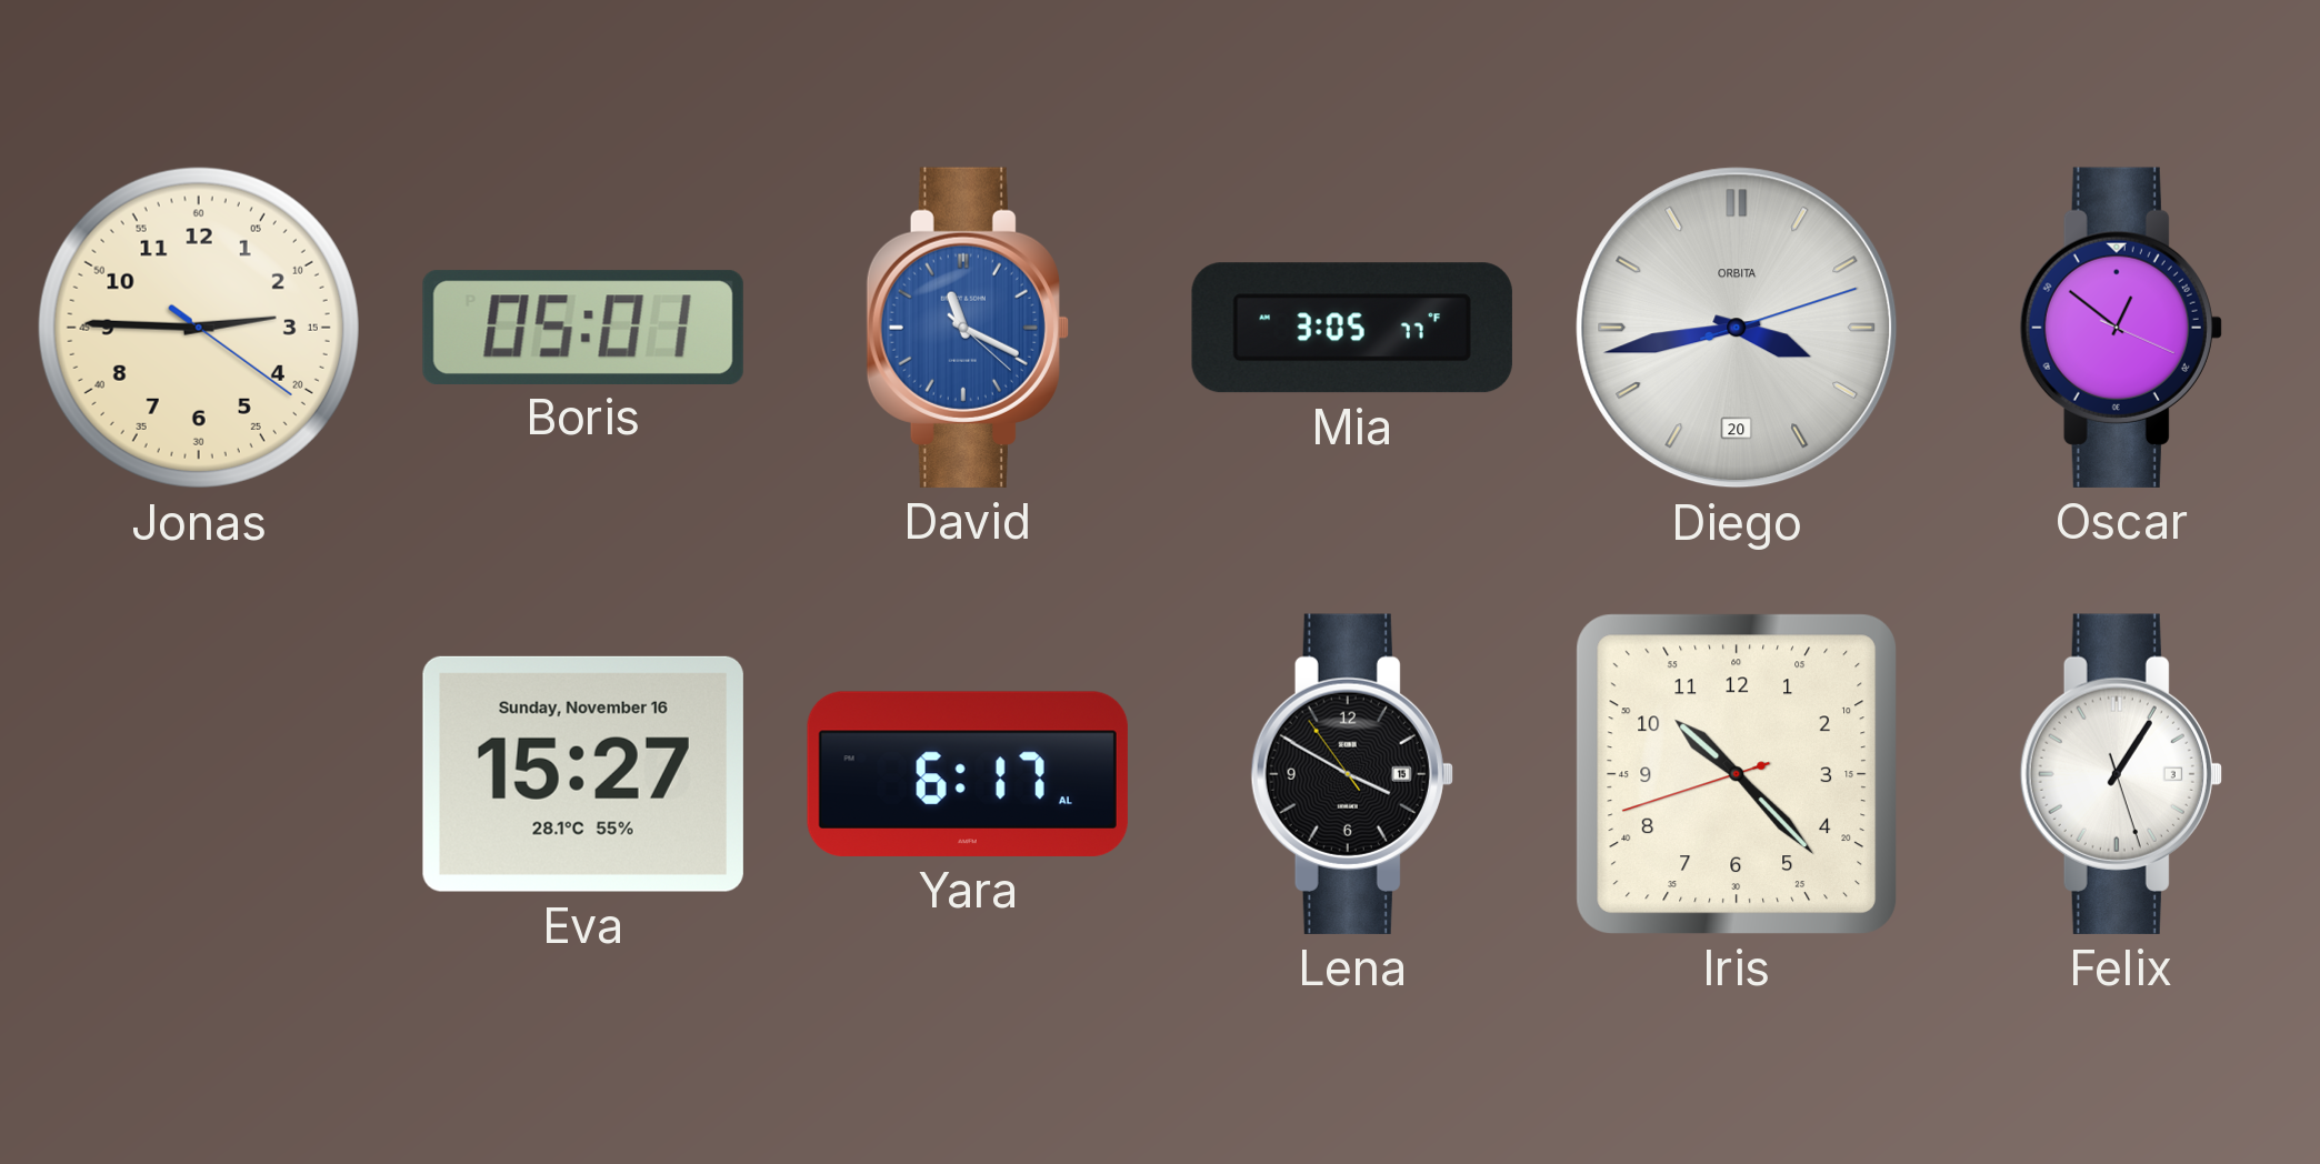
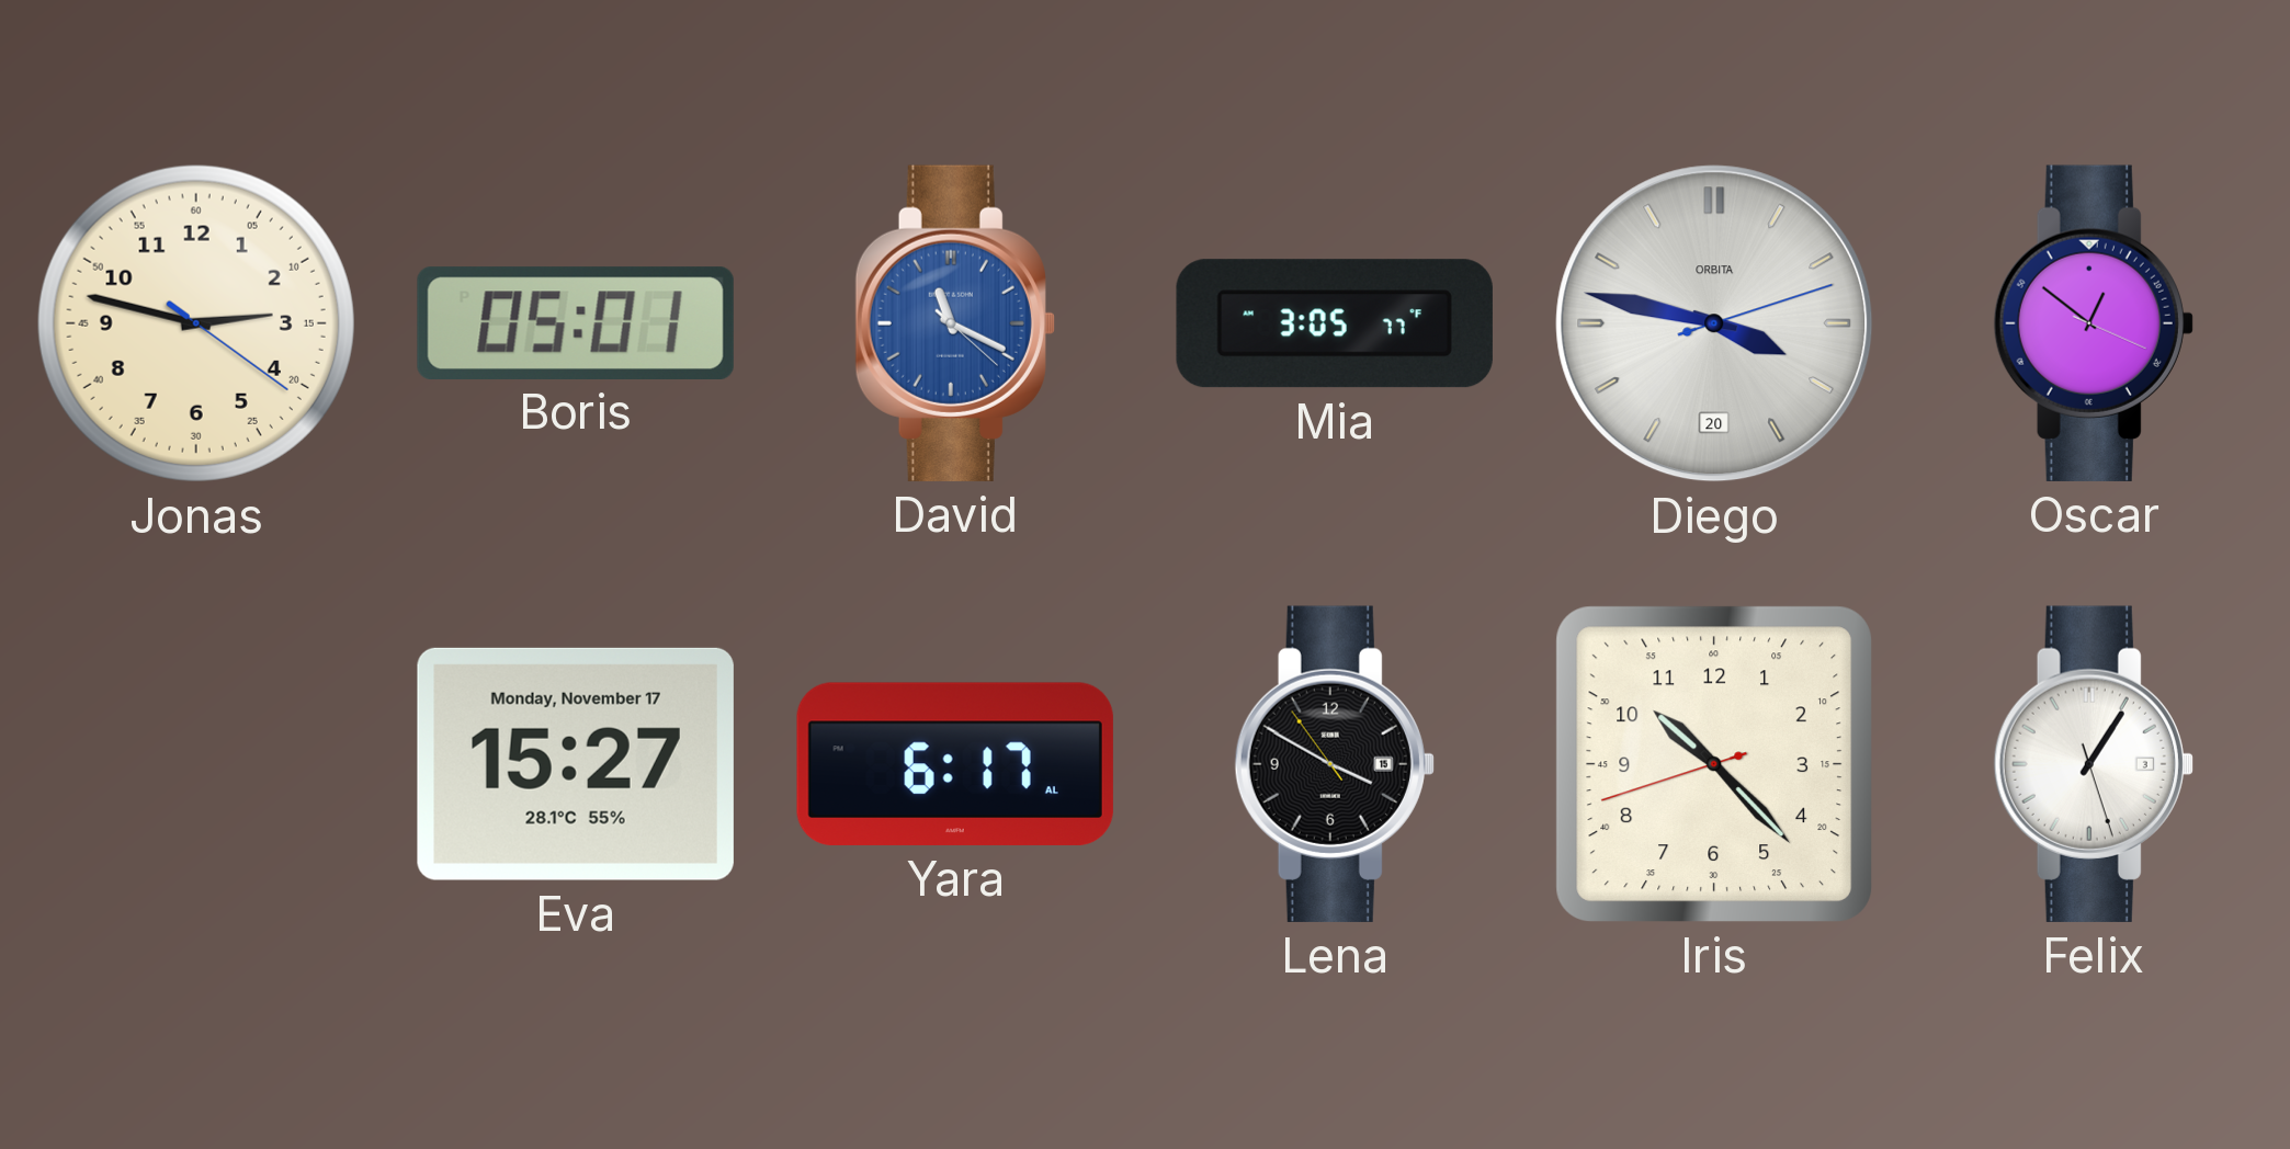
Jonas: 2:45 -> 2:47 (196, 323)
Diego: 3:43 -> 3:47 (1714, 323)
Eva date: Sunday, November 16 -> Monday, November 17 (576, 764)
